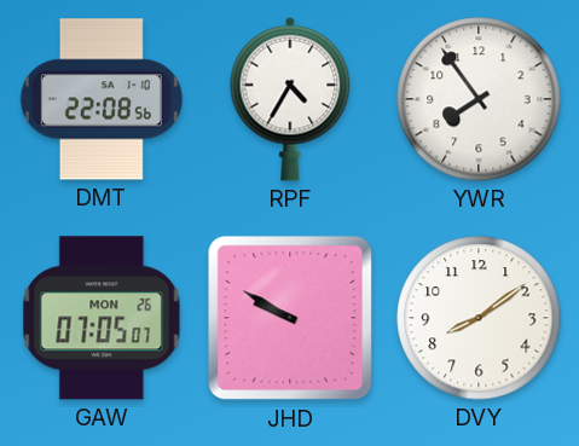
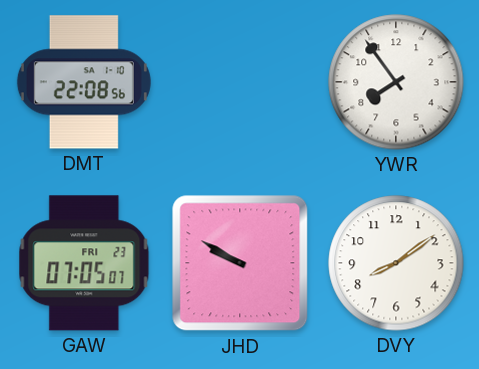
RPF: 4:35 -> none (290, 99)
GAW date: MON 26 -> FRI 23 (84, 263)
